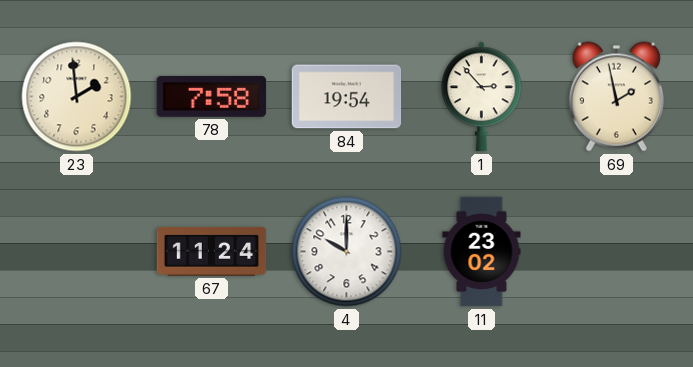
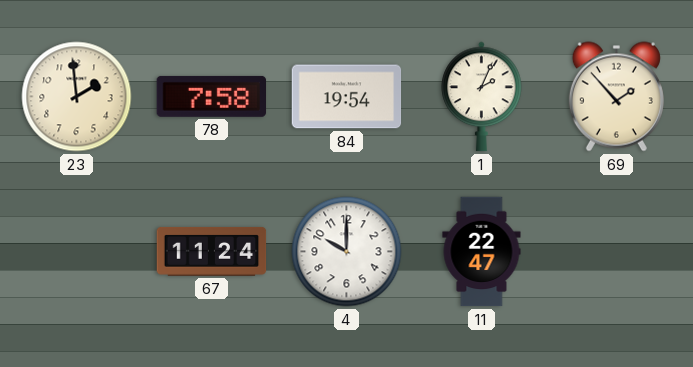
1: 2:53 -> 2:04 (482, 97)
69: 1:58 -> 1:53 (616, 97)
11: 23:02 -> 22:47 (482, 252)
